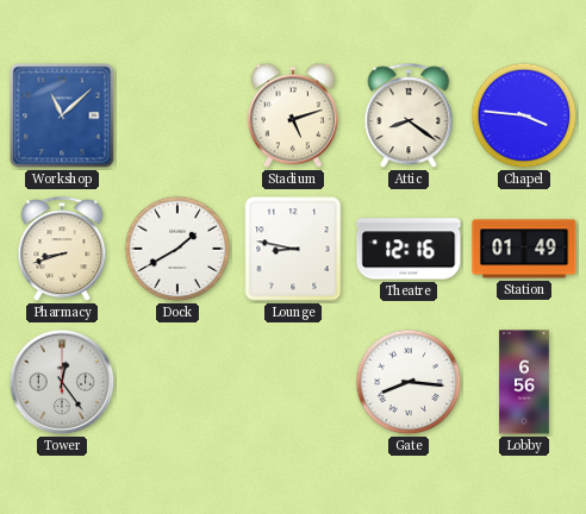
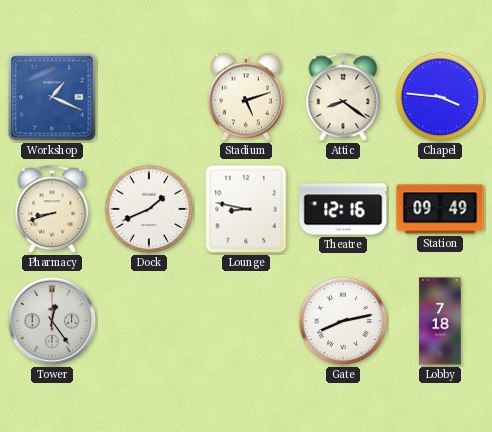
Workshop: 11:08 -> 1:19 (52, 97)
Dock: 1:40 -> 1:41 (149, 209)
Station: 01:49 -> 09:49 (440, 209)
Gate: 8:16 -> 8:13 (343, 321)
Lobby: 6:56 -> 7:18 (440, 321)
